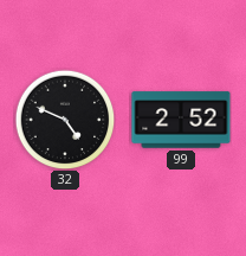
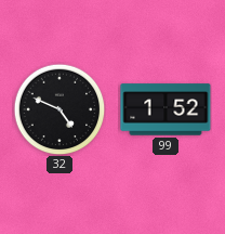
99: 2:52 -> 1:52 (166, 109)
